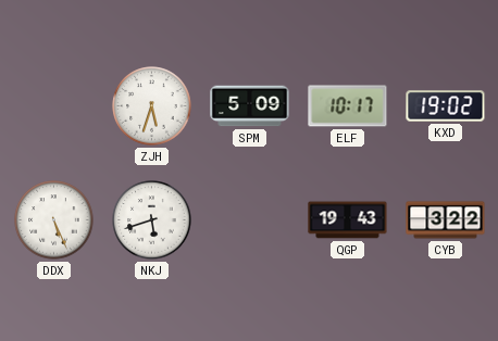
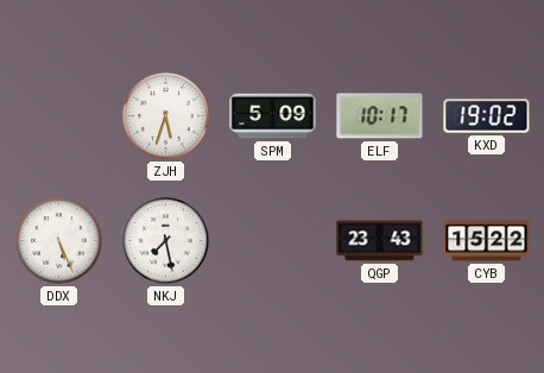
NKJ: 5:42 -> 7:28 (166, 241)
QGP: 19:43 -> 23:43 (380, 241)
CYB: 3:22 -> 15:22 (487, 241)
